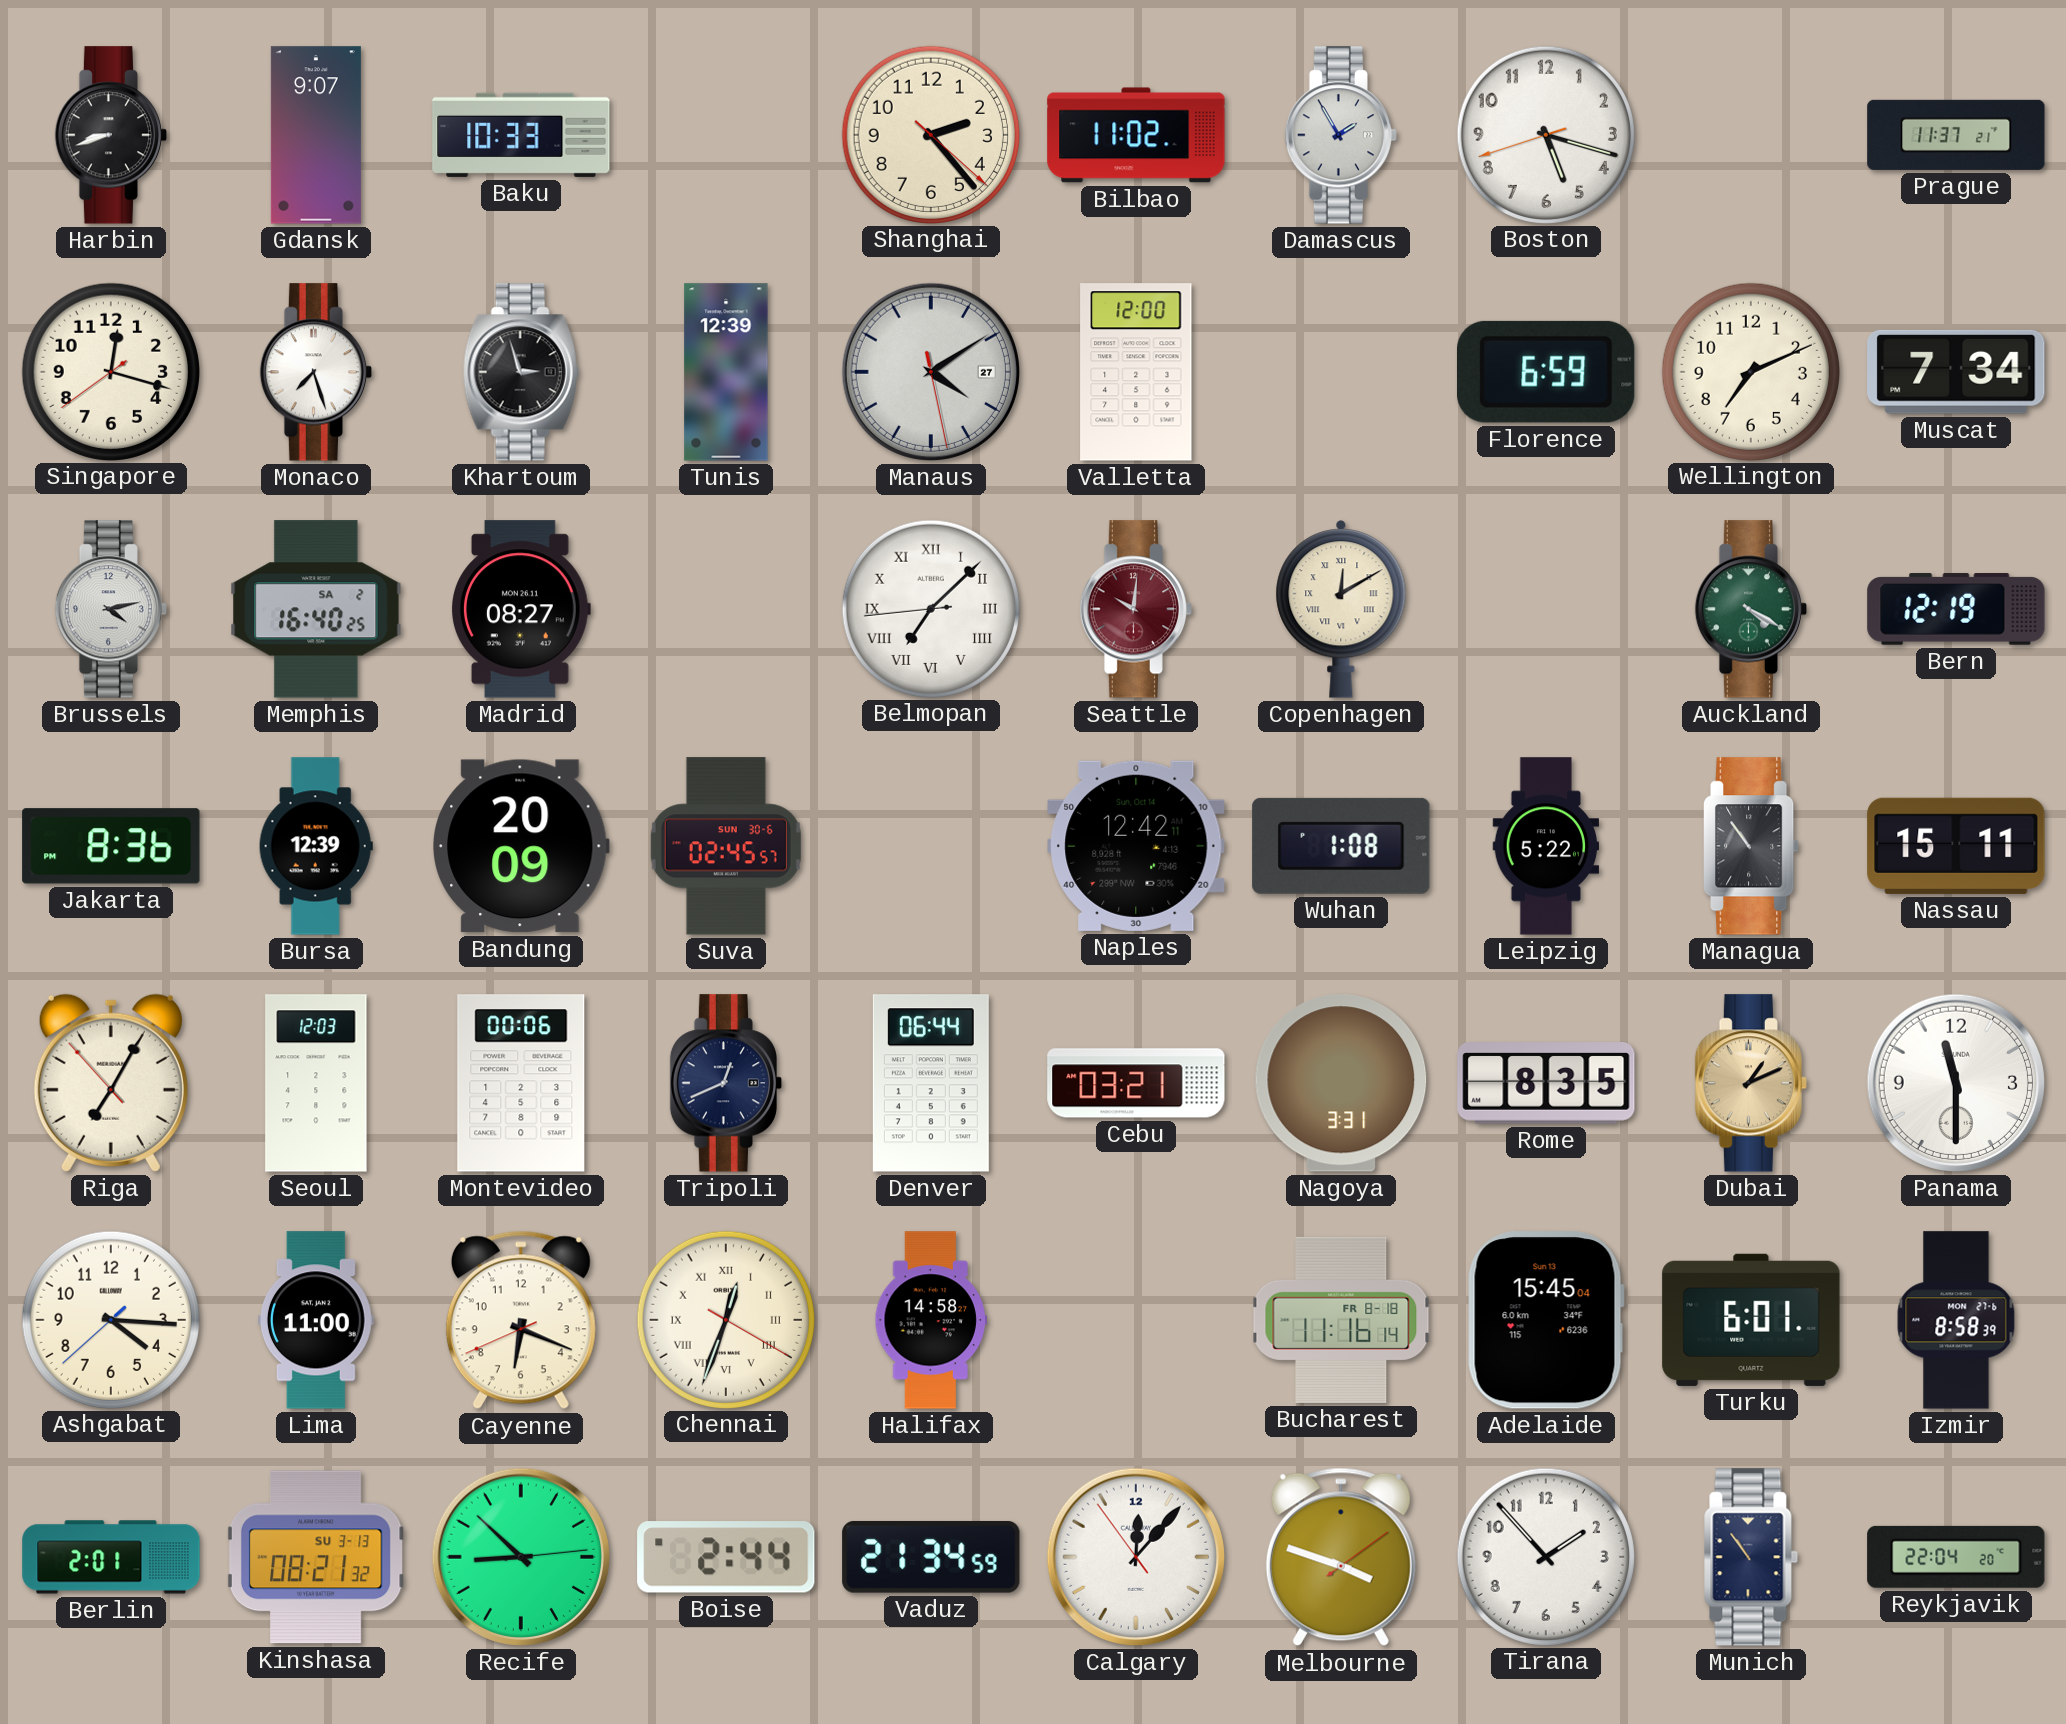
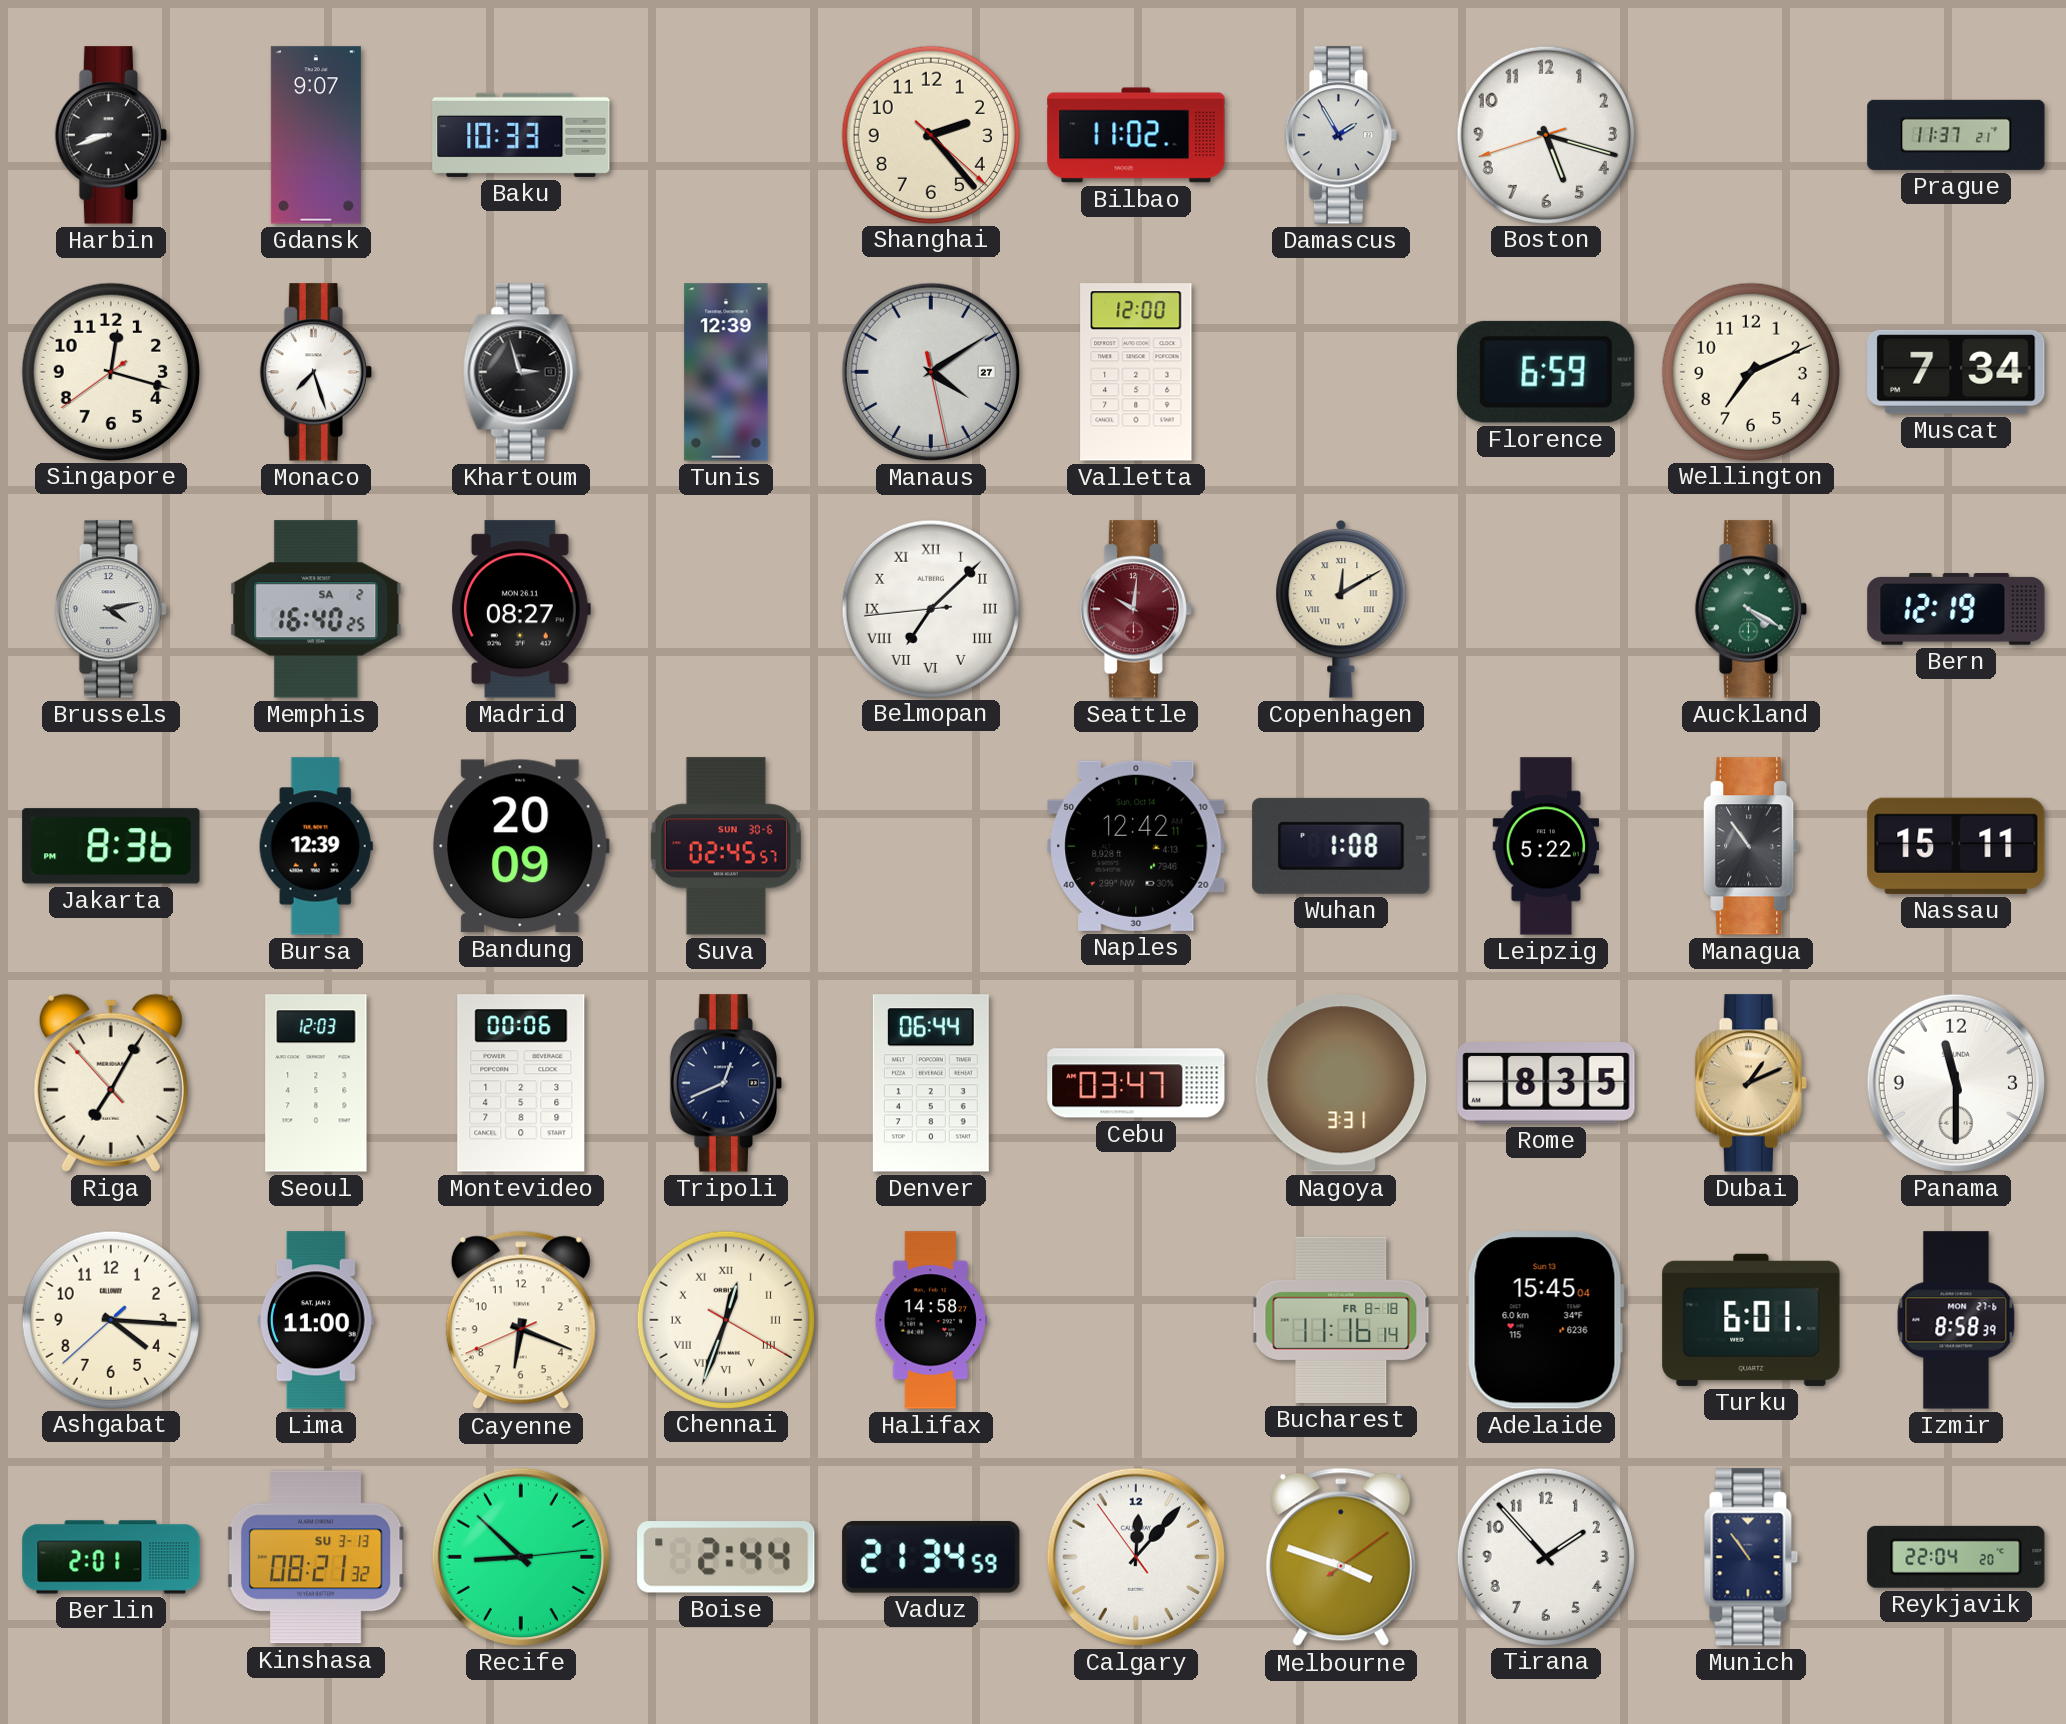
Cebu: 03:21 -> 03:47 (1136, 1083)
